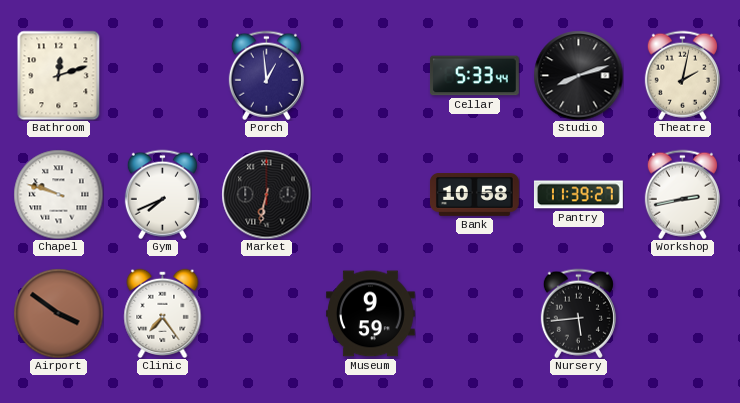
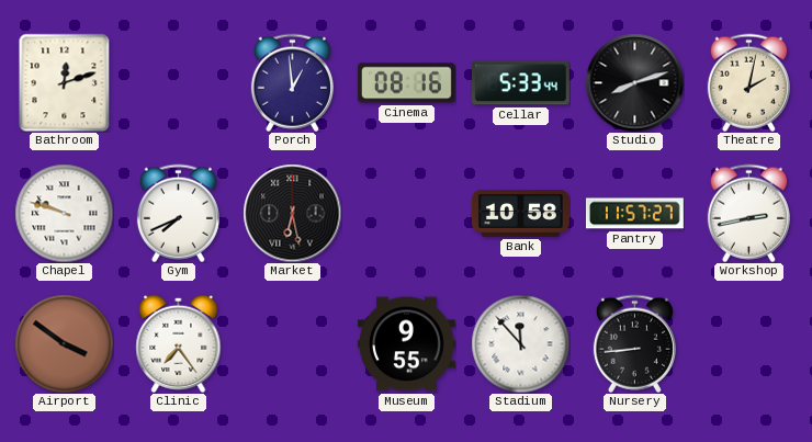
Cinema: none -> 08:16 (406, 83)
Market: 6:32 -> 6:28 (292, 213)
Pantry: 11:39 -> 11:57 (634, 214)
Museum: 9:59 -> 9:55 (406, 344)
Stadium: none -> 11:53 (520, 343)
Nursery: 5:44 -> 8:44 (634, 343)
